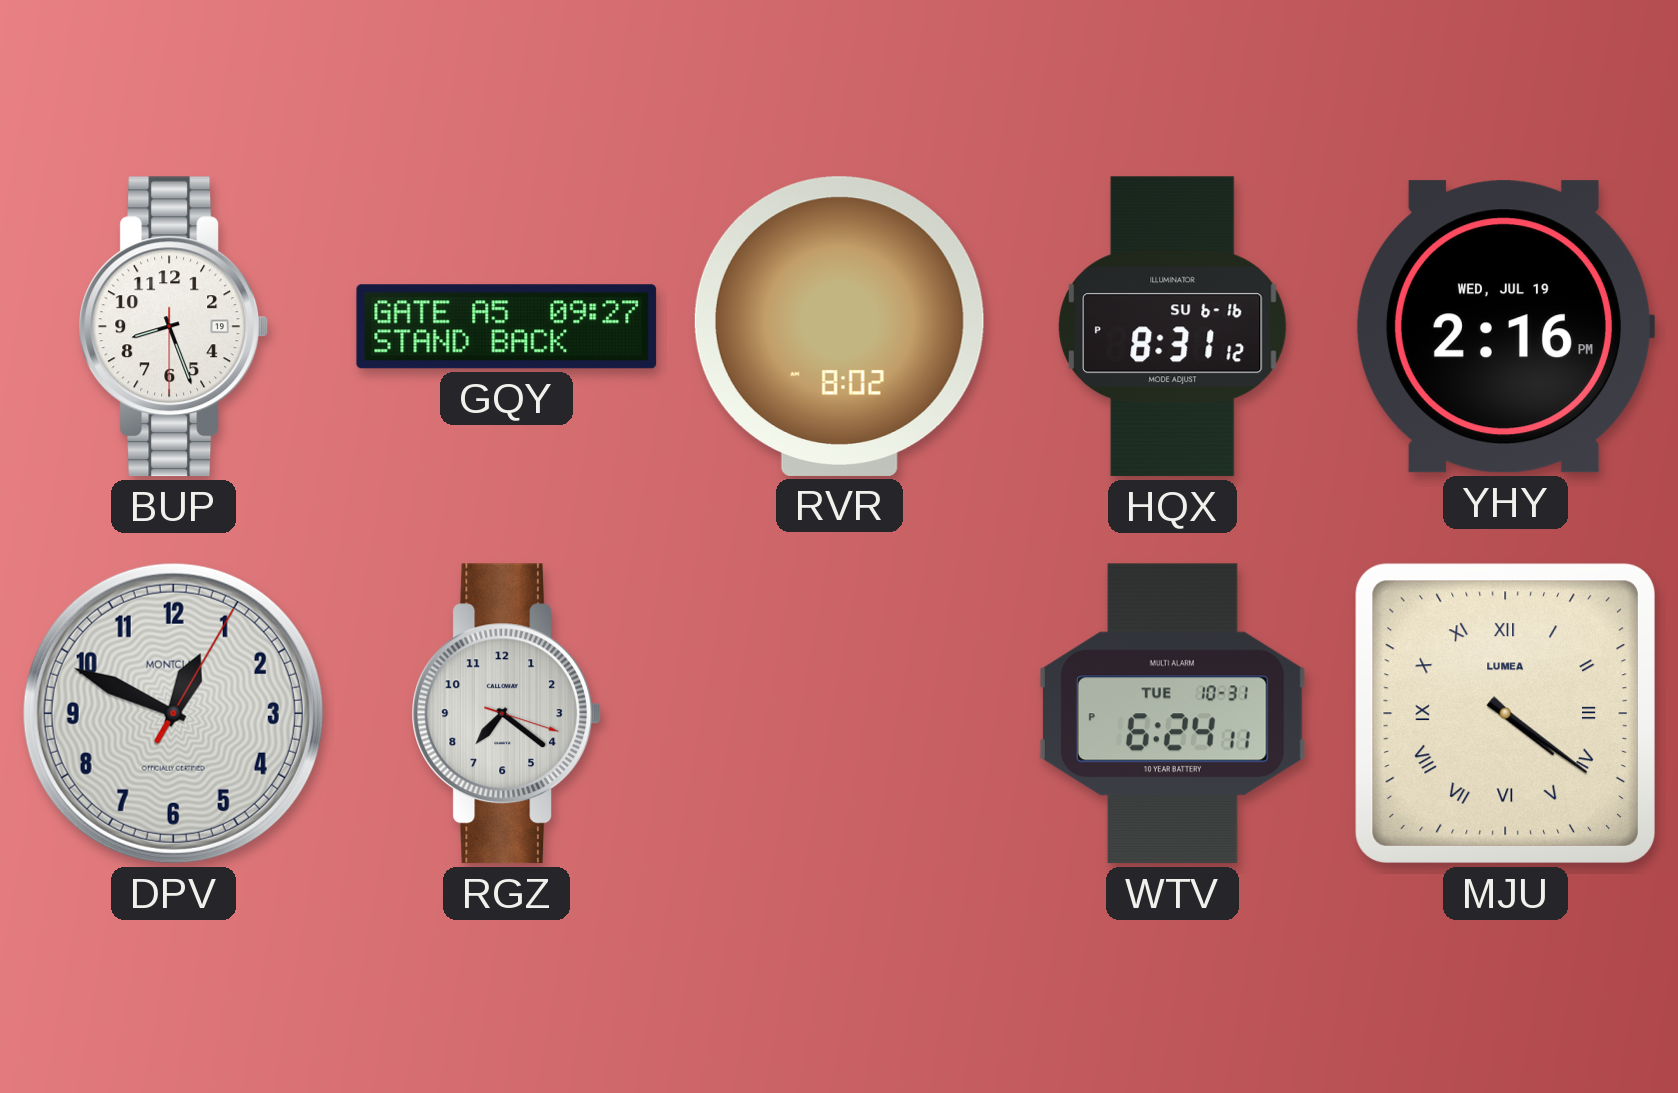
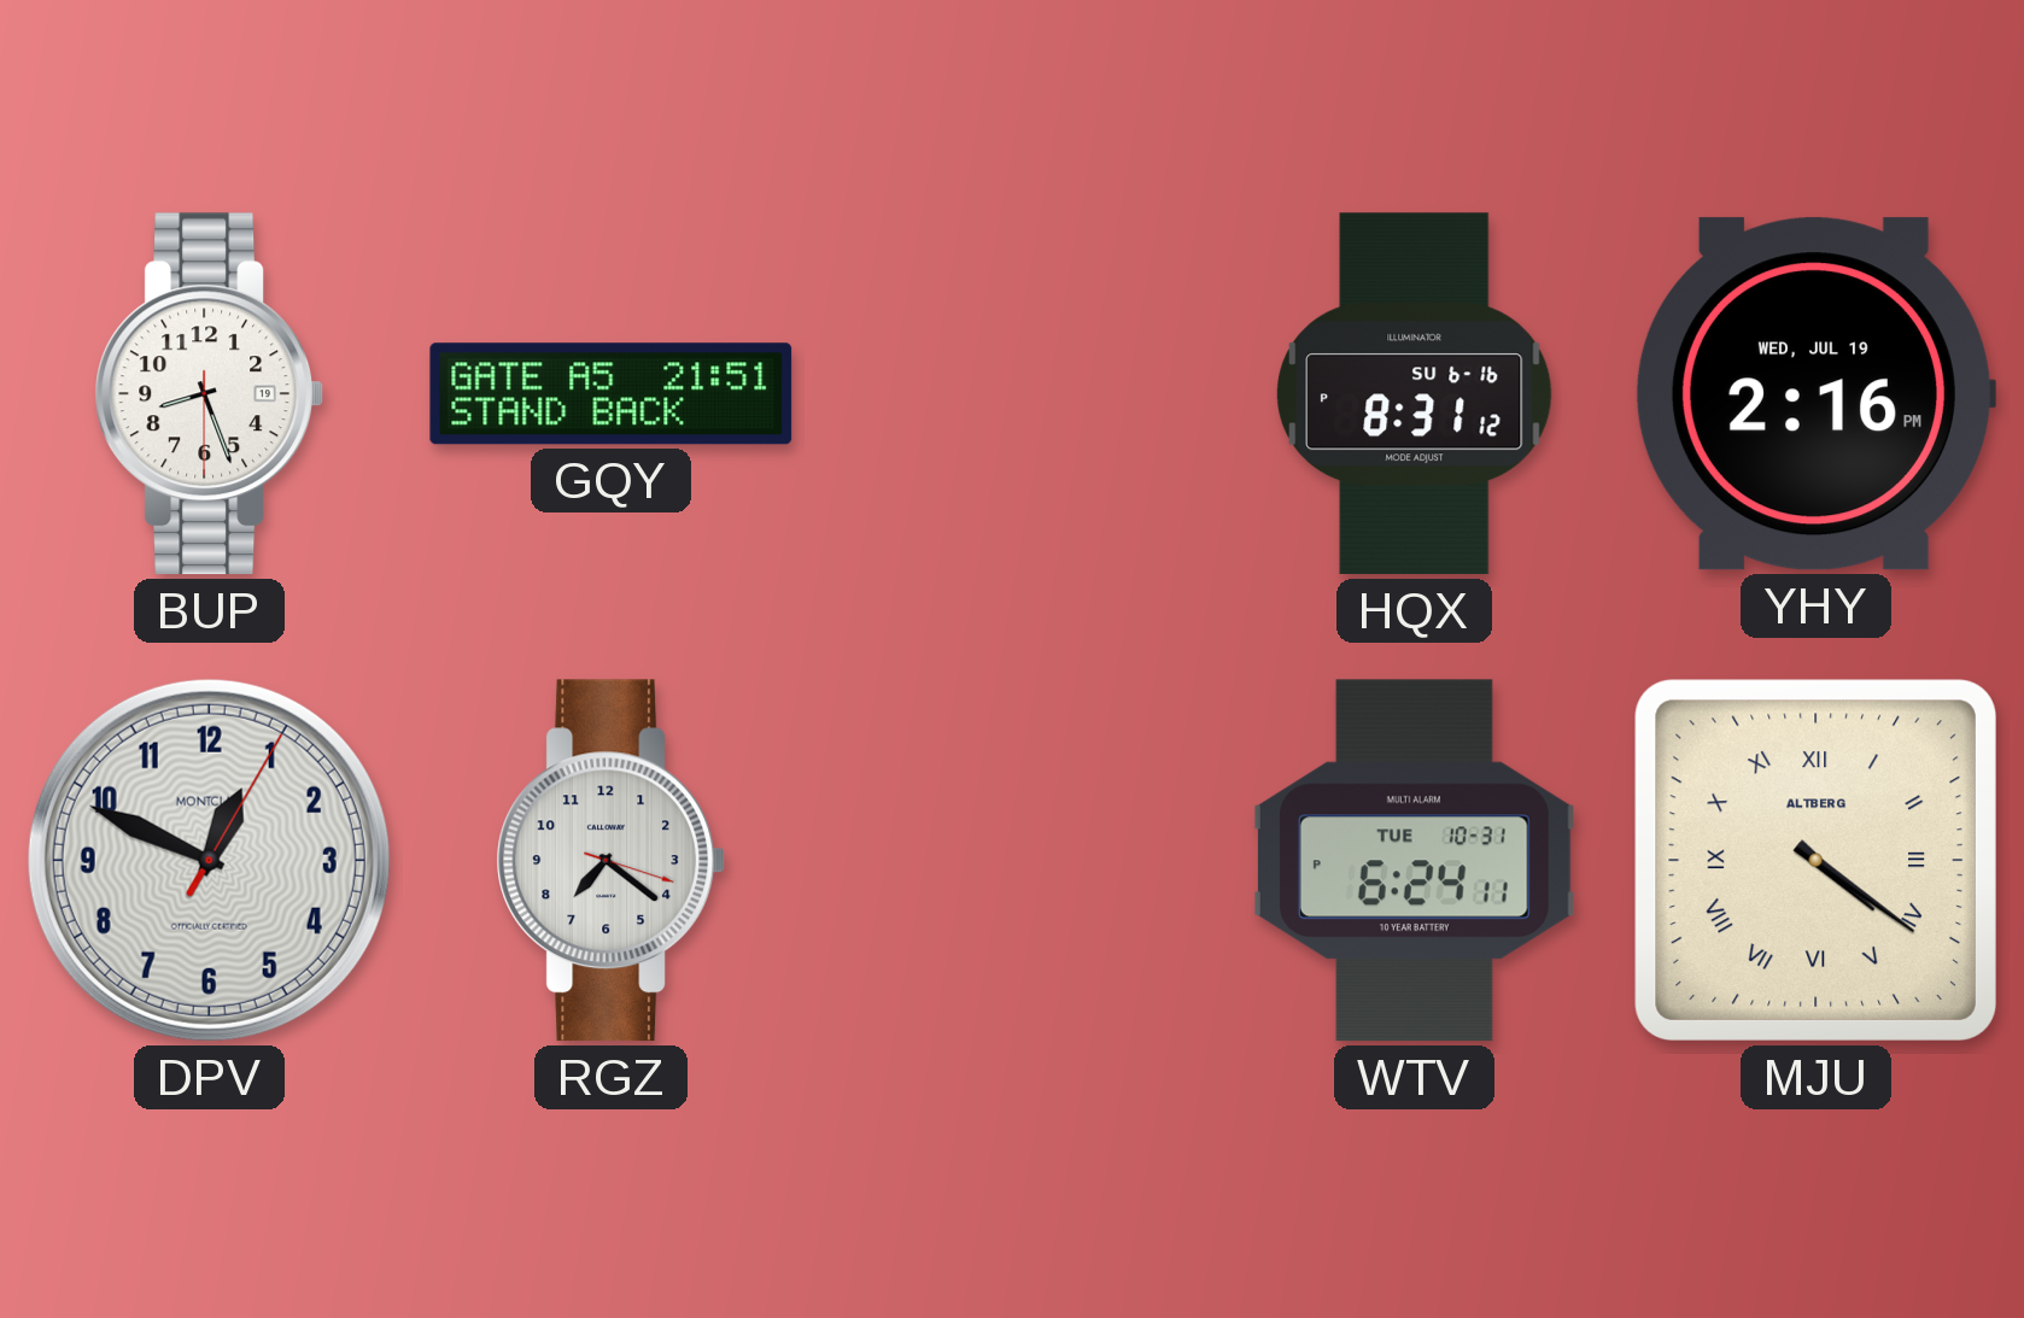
GQY: 09:27 -> 21:51 (612, 394)
RVR: 8:02 -> none (839, 326)
MJU brand: LUMEA -> ALTBERG (1815, 860)
